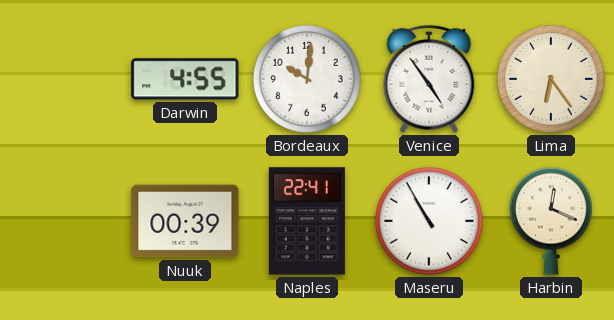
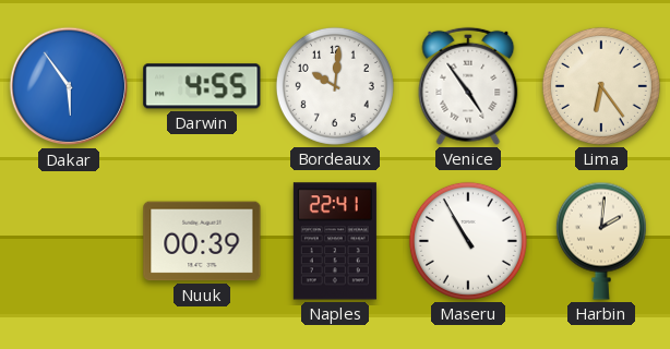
Dakar: none -> 5:54 (69, 86)
Harbin: 12:19 -> 2:01 (601, 241)
